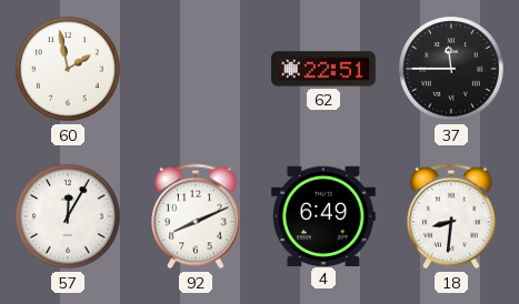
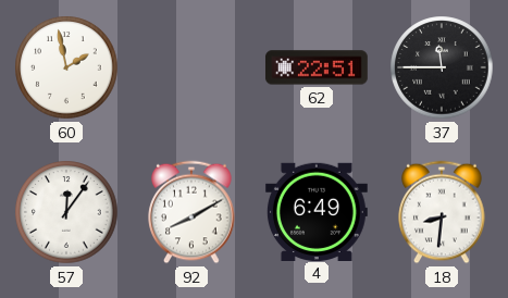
57: 12:05 -> 12:06 (66, 212)
92: 8:11 -> 8:10 (191, 212)
